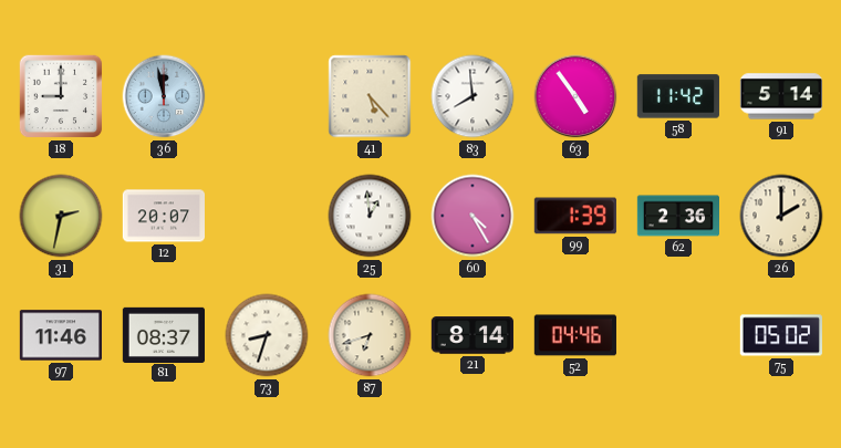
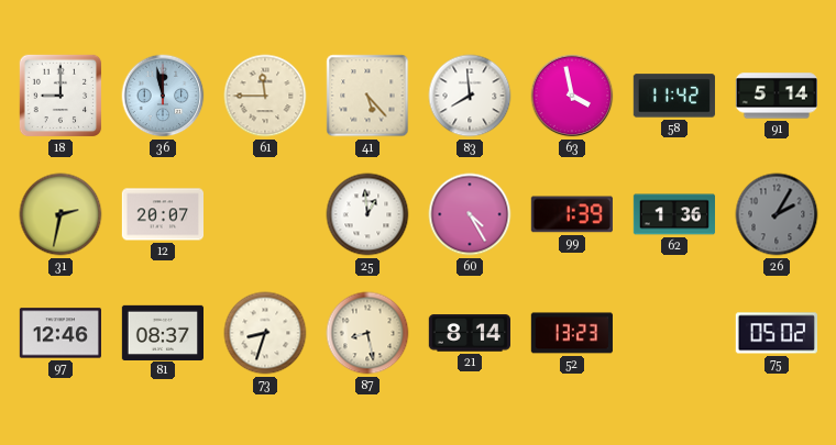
61: none -> 11:45 (265, 96)
63: 4:54 -> 3:58 (572, 96)
62: 2:36 -> 1:36 (673, 214)
26: 2:00 -> 2:05 (777, 214)
26 dial: cream -> grey (777, 214)
97: 11:46 -> 12:46 (59, 333)
87: 6:42 -> 8:28 (367, 333)
52: 04:46 -> 13:23 (572, 333)
